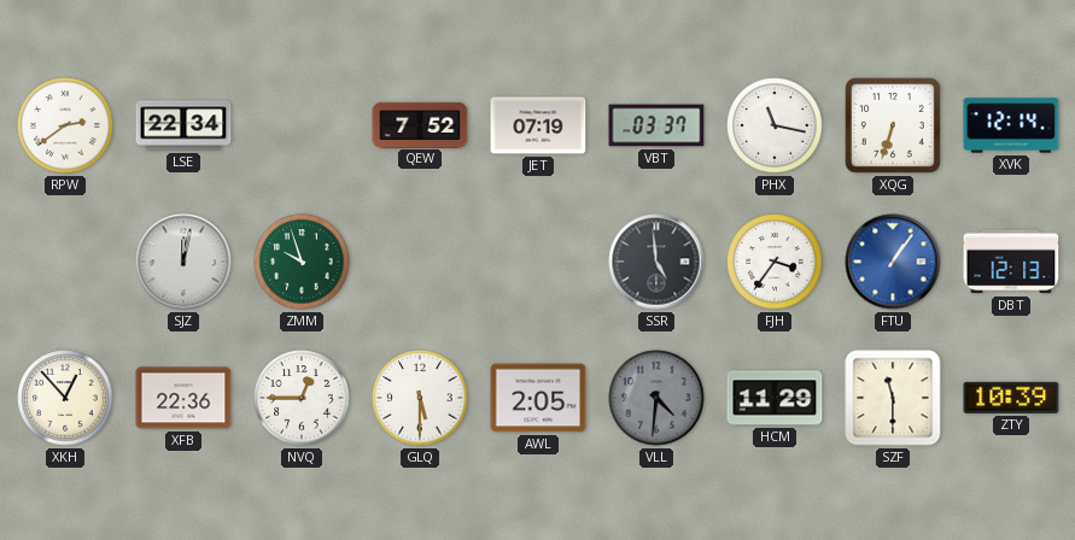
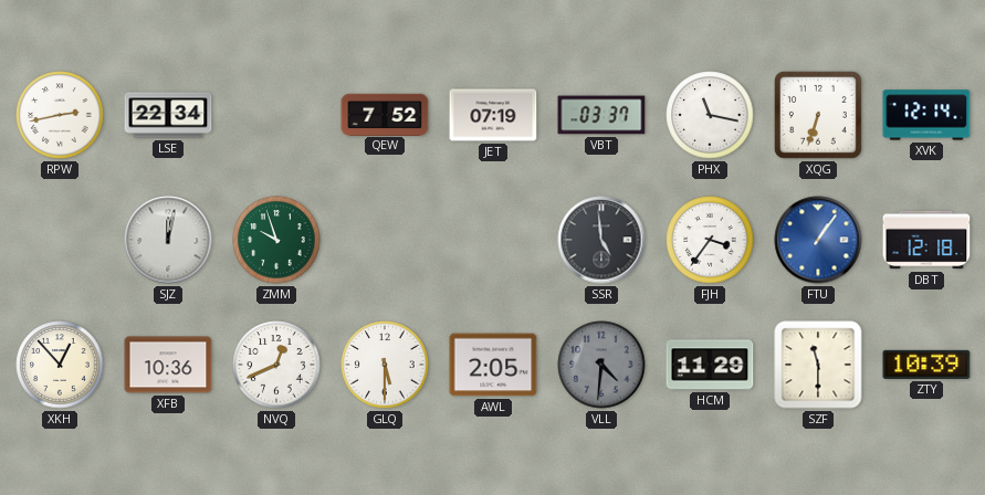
RPW: 2:39 -> 2:43 (60, 115)
DBT: 12:13 -> 12:18 (926, 240)
XFB: 22:36 -> 10:36 (168, 365)
NVQ: 12:45 -> 12:41 (276, 365)
